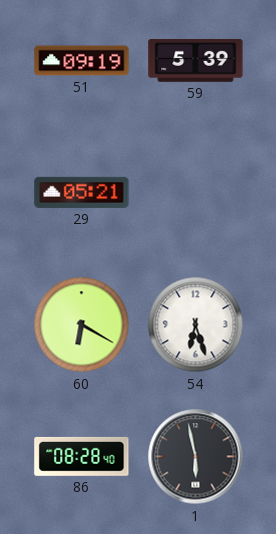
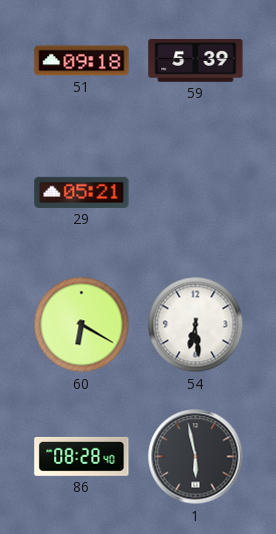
51: 09:19 -> 09:18 (82, 61)
54: 6:27 -> 6:29 (196, 325)
